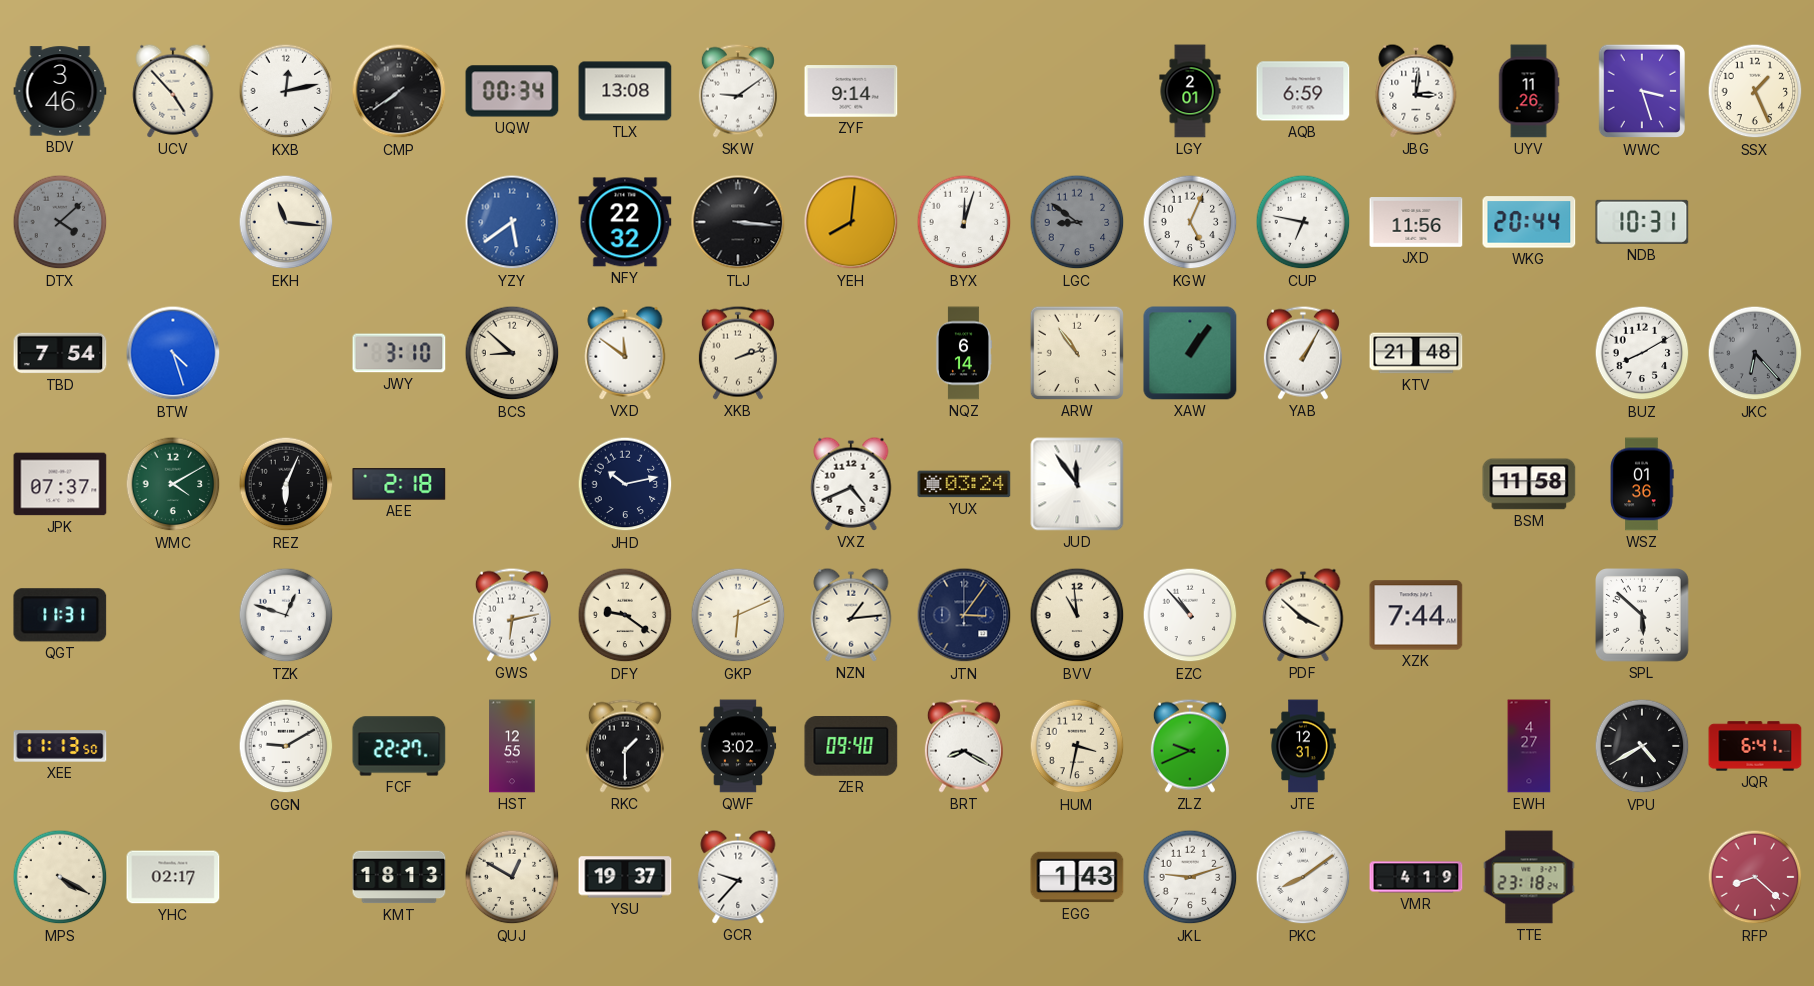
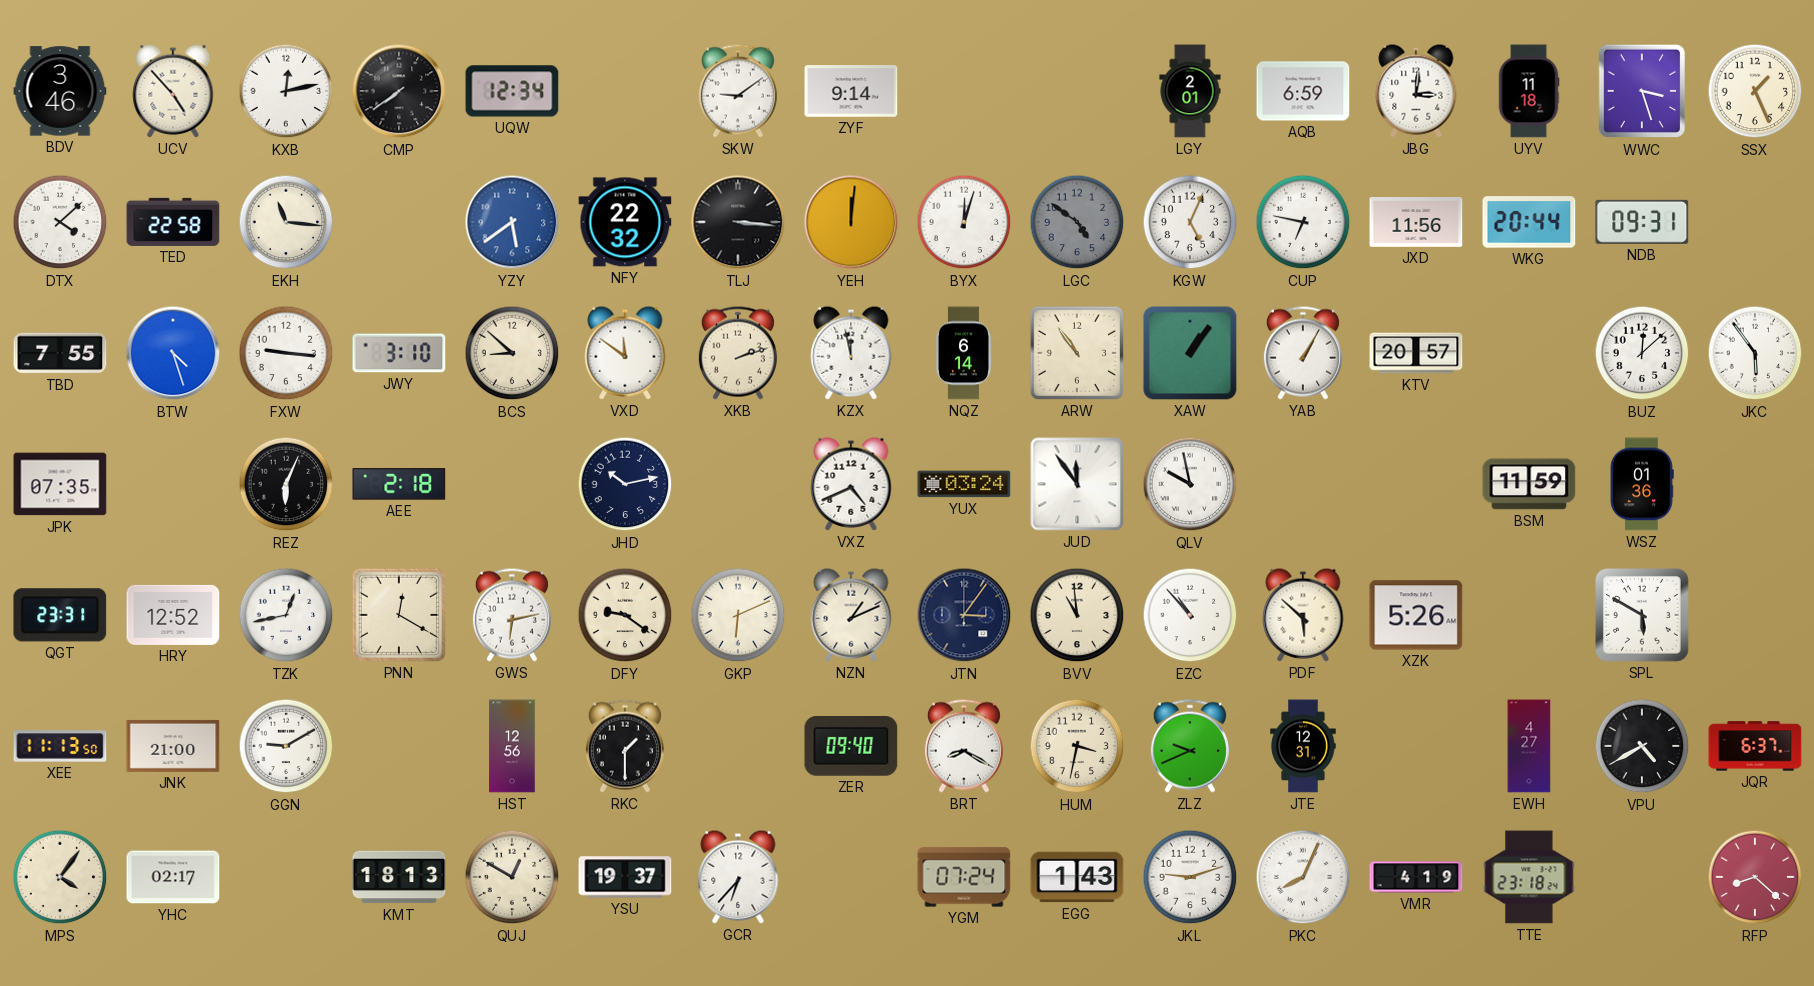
UQW: 00:34 -> 12:34 (512, 91)
TLX: 13:08 -> none (625, 91)
UYV: 11:26 -> 11:18 (1529, 91)
DTX dial: grey -> white (60, 222)
TED: none -> 22:58 (173, 222)
YEH: 8:01 -> 12:01 (851, 222)
LGC: 8:51 -> 4:51 (1077, 222)
NDB: 10:31 -> 09:31 (1642, 222)
TBD: 7:54 -> 7:55 (60, 353)
FXW: none -> 9:16 (286, 353)
KZX: none -> 11:58 (851, 353)
KTV: 21:48 -> 20:57 (1416, 353)
BUZ: 8:10 -> 12:08 (1642, 353)
JKC: 6:23 -> 5:54 (1755, 353)
JKC dial: grey -> white (1755, 353)
JPK: 07:37 -> 07:35 (60, 484)
WMC: 4:10 -> none (173, 484)
QLV: none -> 9:58 (1190, 484)
BSM: 11:58 -> 11:59 (1529, 484)
QGT: 11:31 -> 23:31 (60, 615)
HRY: none -> 12:52 (173, 615)
TZK: 12:48 -> 12:43 (286, 615)
PNN: none -> 12:20 (399, 615)
NZN: 1:14 -> 1:11 (851, 615)
PDF: 3:52 -> 5:52 (1303, 615)
XZK: 7:44 -> 5:26 (1416, 615)
SPL: 5:52 -> 5:50 (1643, 616)
JNK: none -> 21:00 (173, 746)
FCF: 22:27 -> none (399, 746)
HST: 12:55 -> 12:56 (512, 746)
QWF: 3:02 -> none (738, 746)
JQR: 6:41 -> 6:37 (1755, 746)
MPS: 4:20 -> 4:06 (60, 877)
GCR: 9:37 -> 6:37 (738, 877)
YGM: none -> 07:24 (964, 877)
PKC: 8:09 -> 8:04 (1303, 877)
